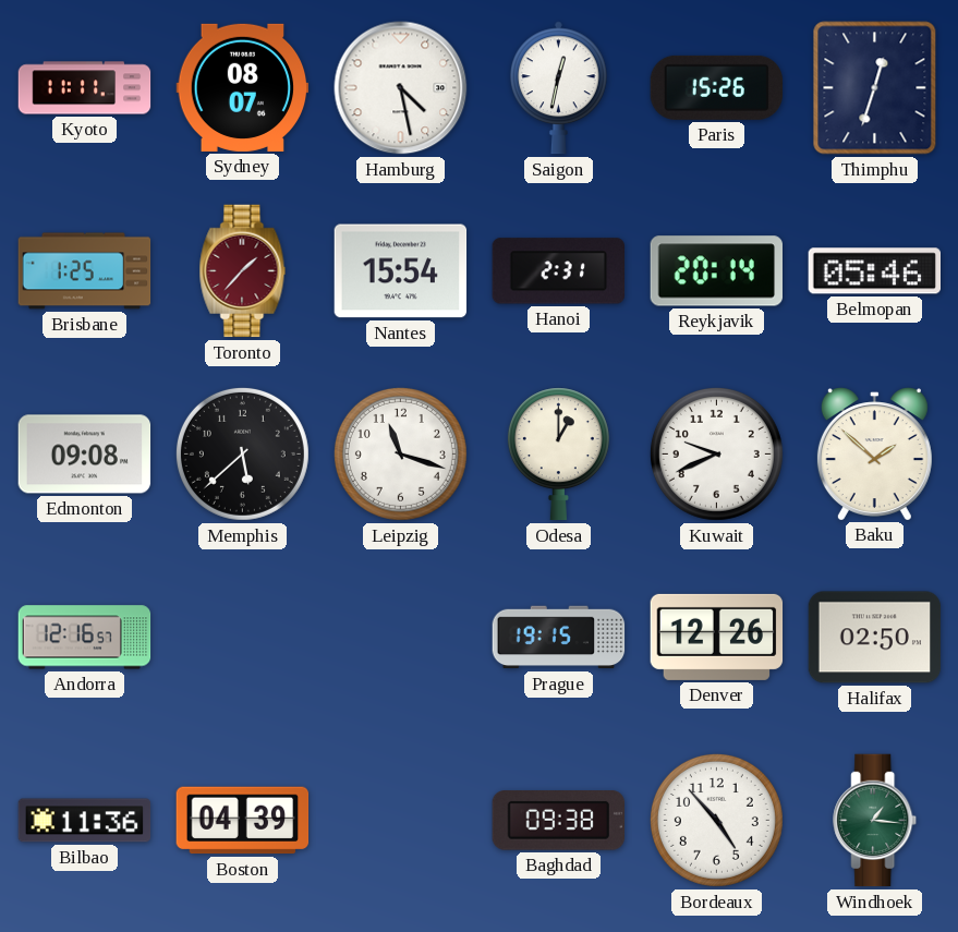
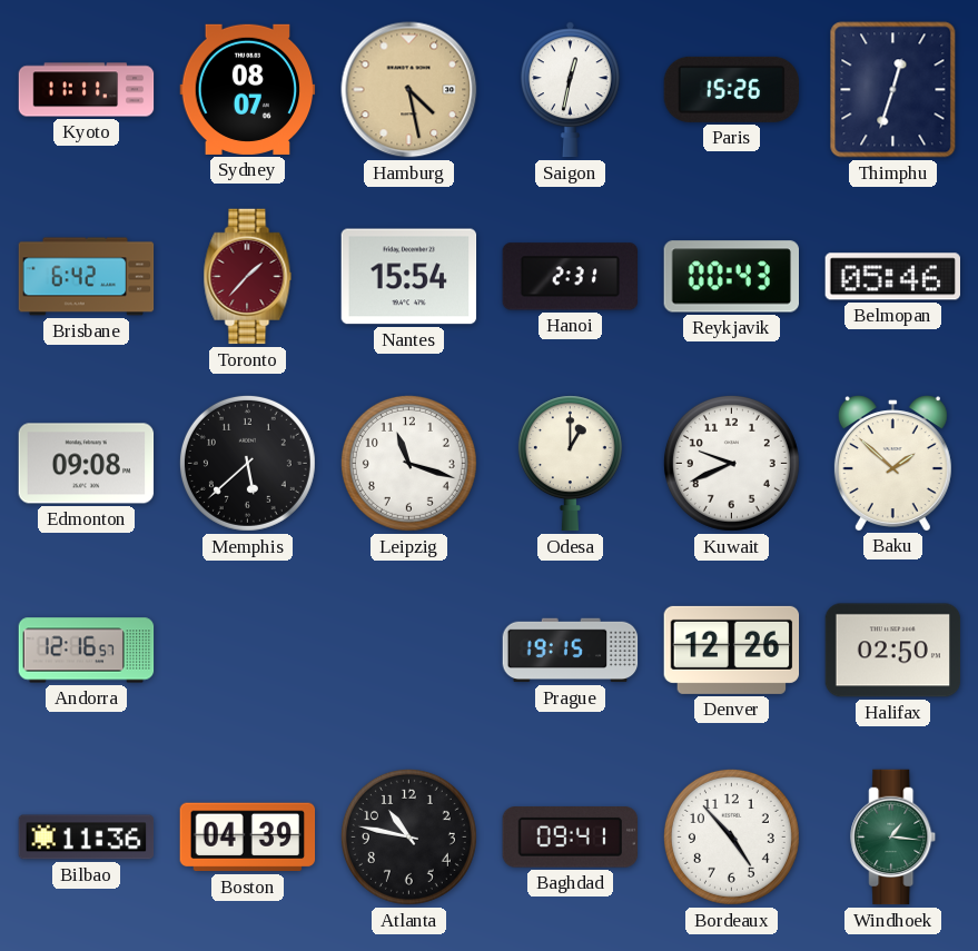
Hamburg dial: white -> champagne (409, 90)
Brisbane: 1:25 -> 6:42 (87, 277)
Reykjavik: 20:14 -> 00:43 (731, 277)
Atlanta: none -> 10:47 (408, 836)
Baghdad: 09:38 -> 09:41 (570, 838)
